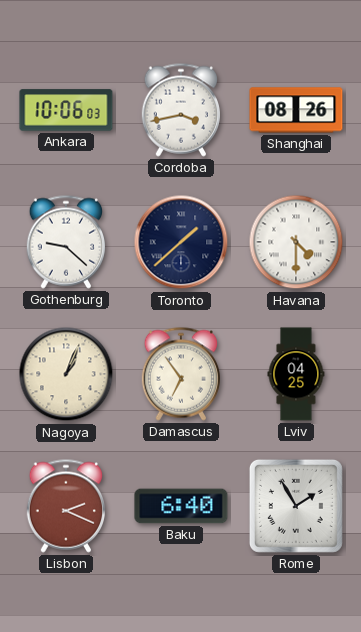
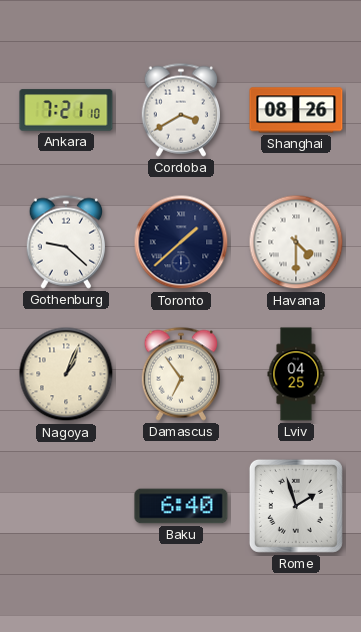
Ankara: 10:06 -> 7:21 (66, 110)
Cordoba: 3:43 -> 3:40 (180, 110)
Lisbon: 2:19 -> none (65, 506)
Rome: 1:55 -> 1:57 (296, 506)
